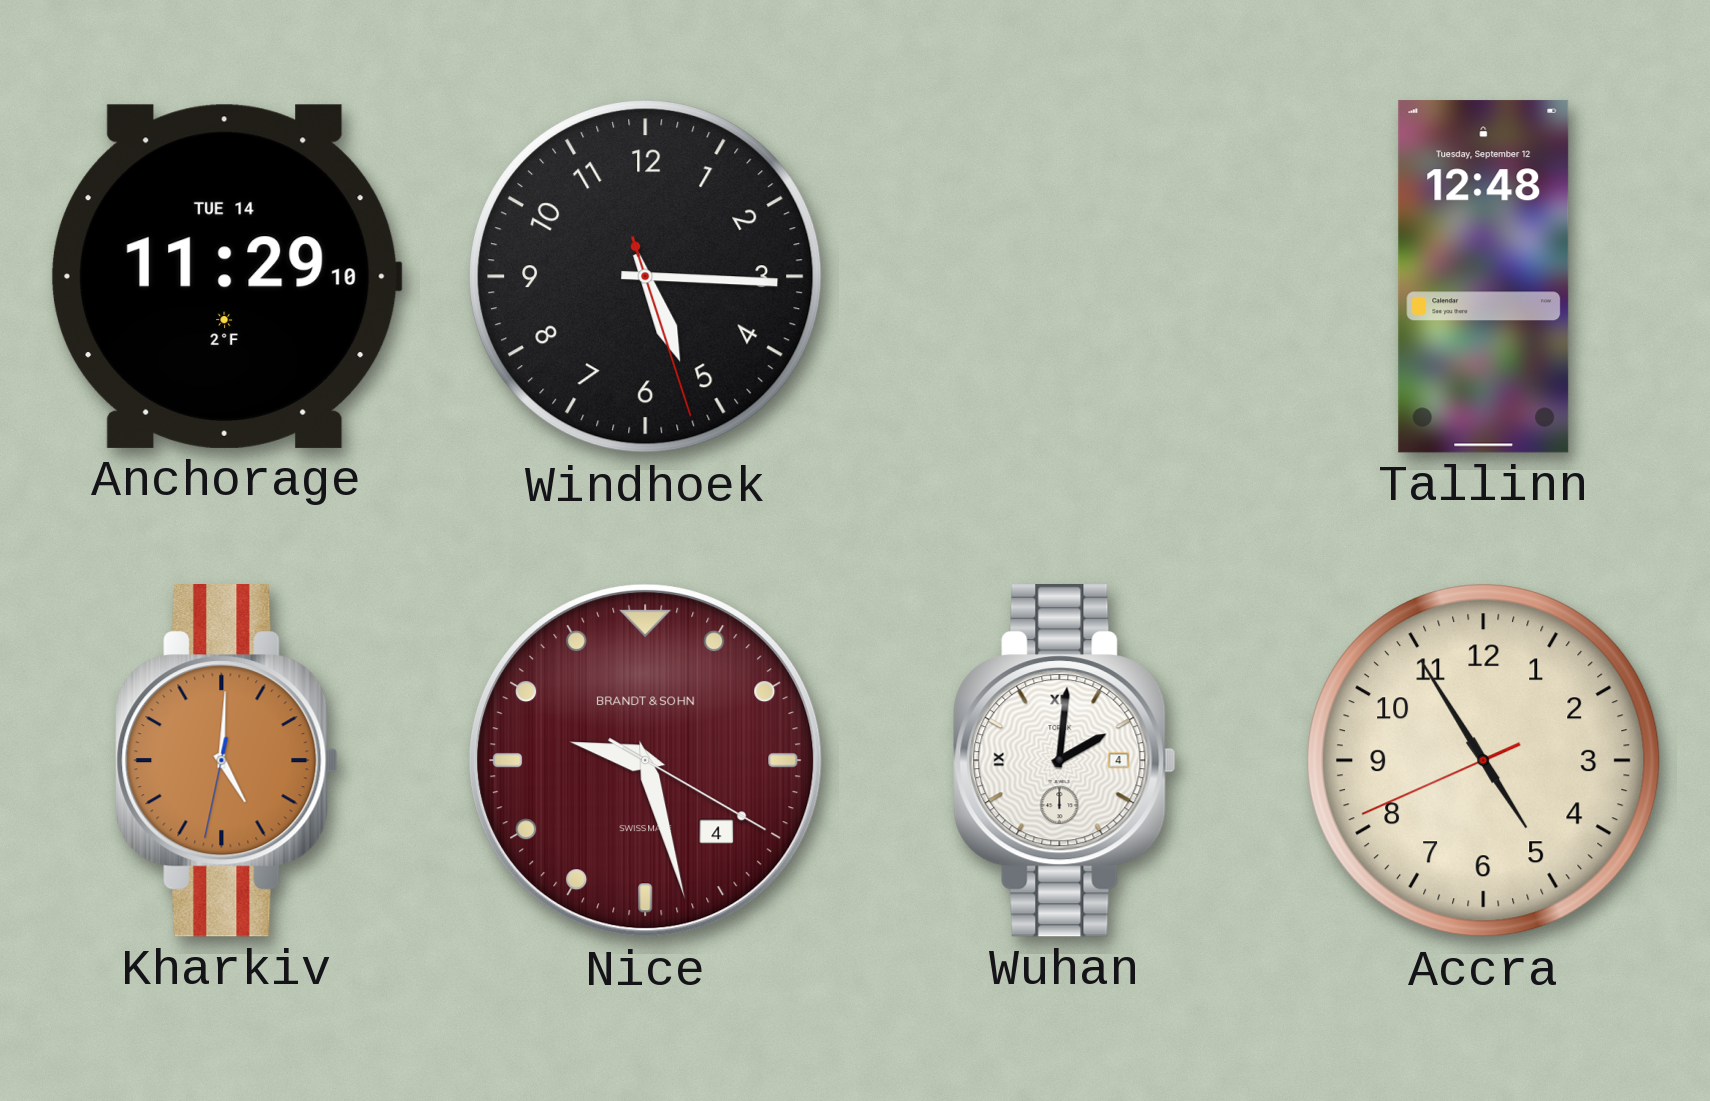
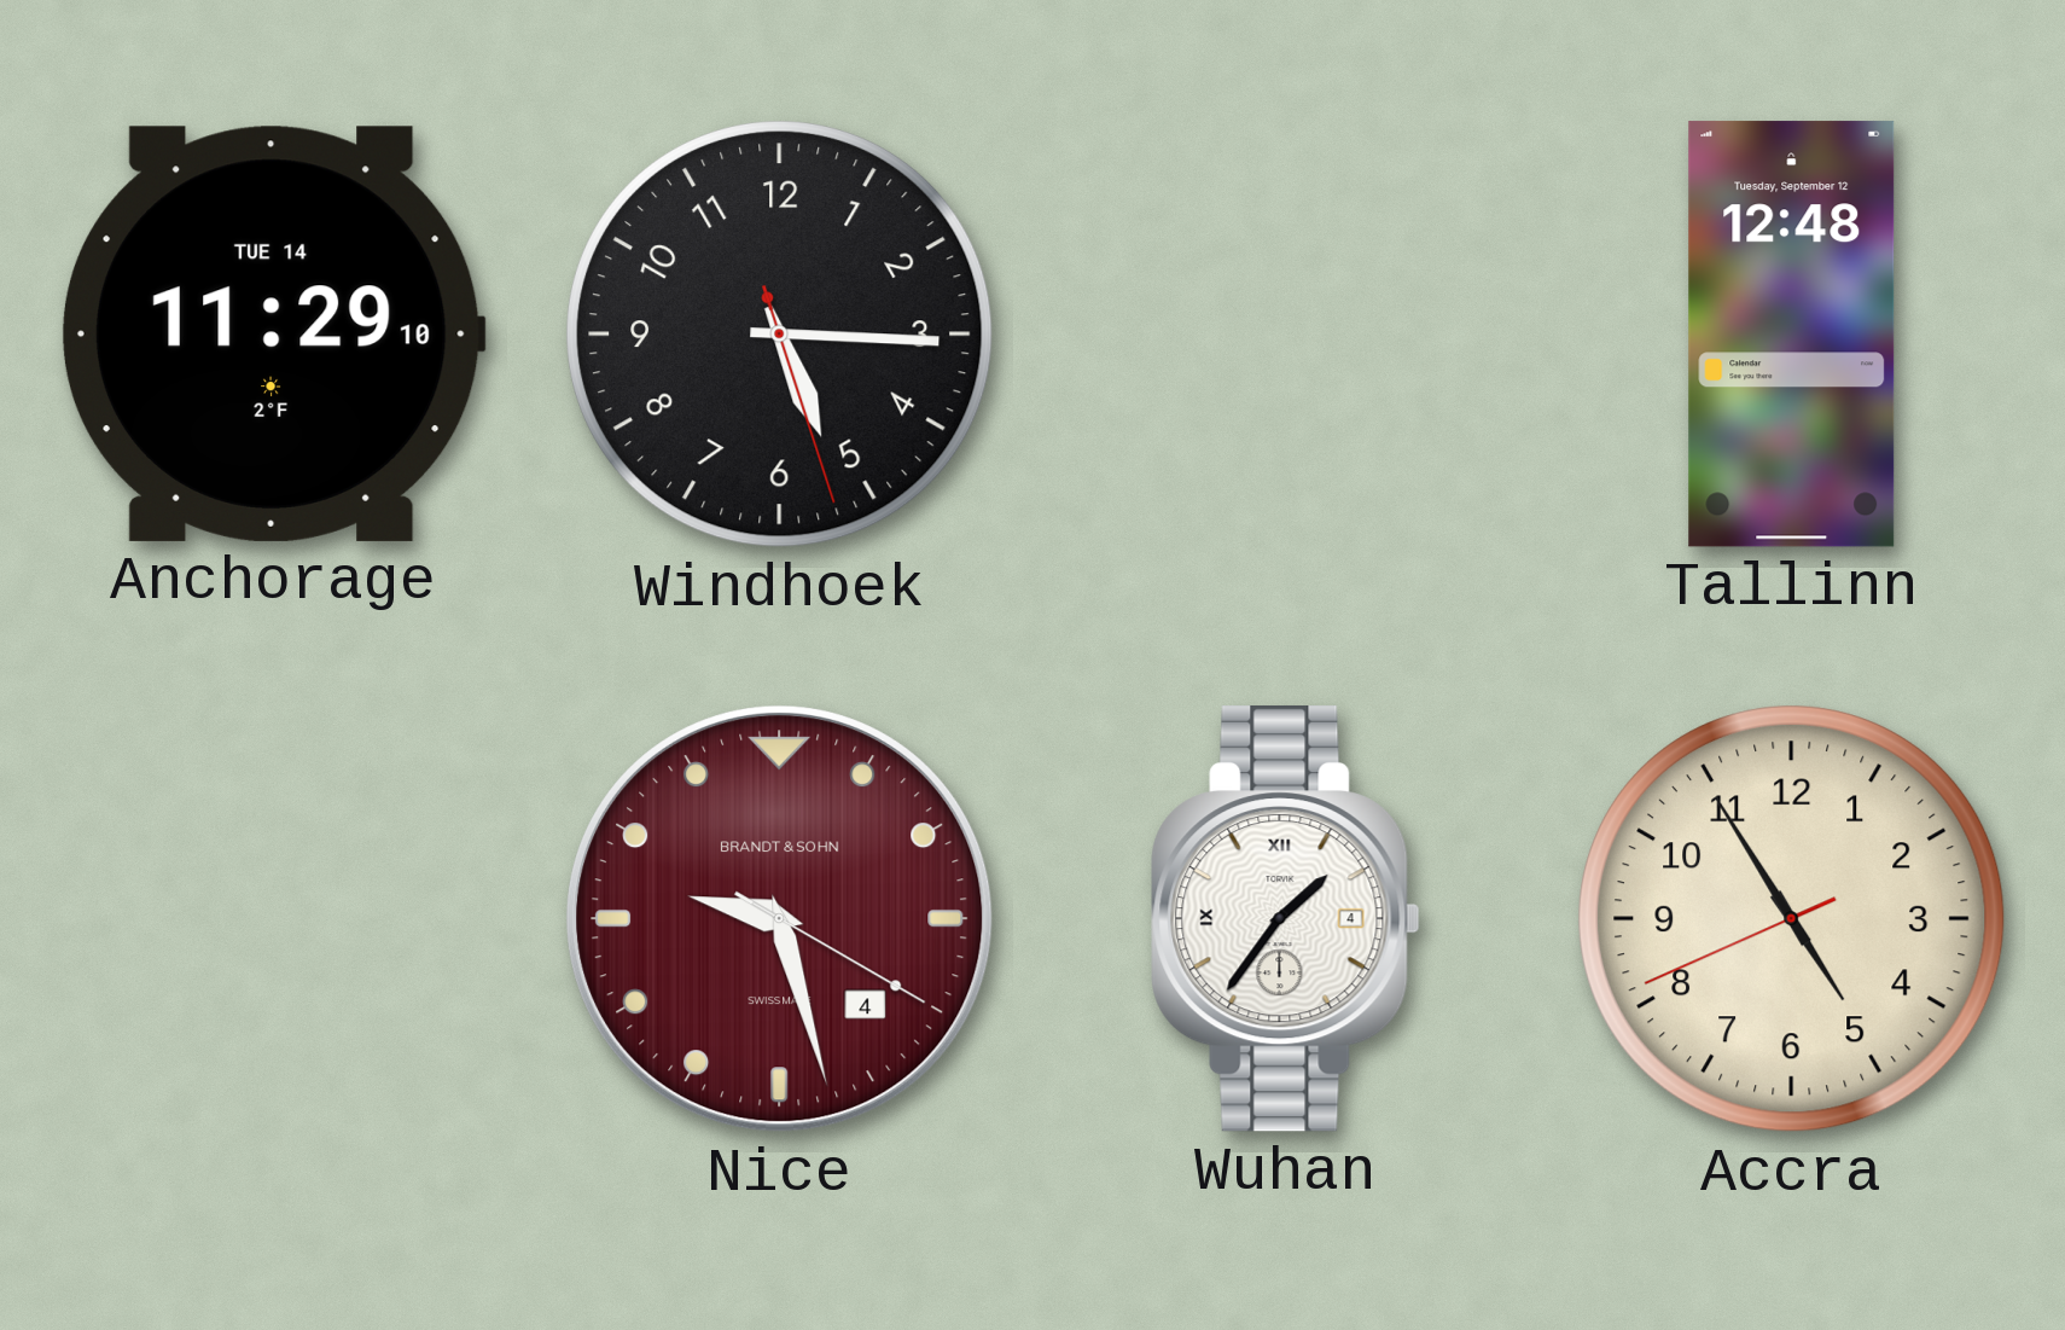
Kharkiv: 5:00 -> none (227, 761)
Wuhan: 2:01 -> 1:36 (1286, 919)
